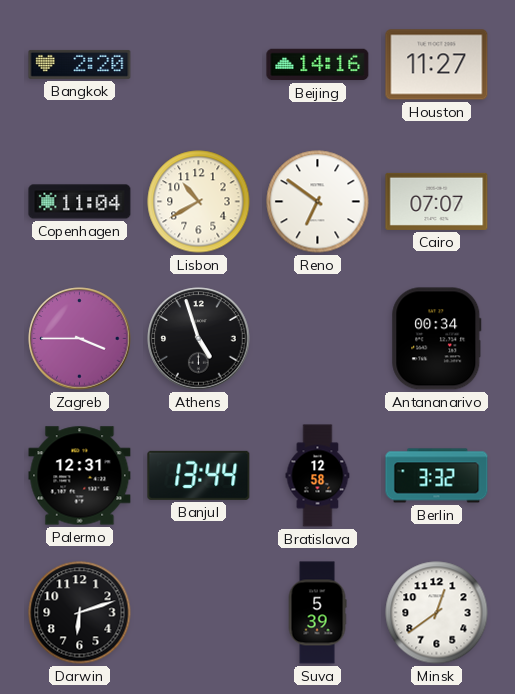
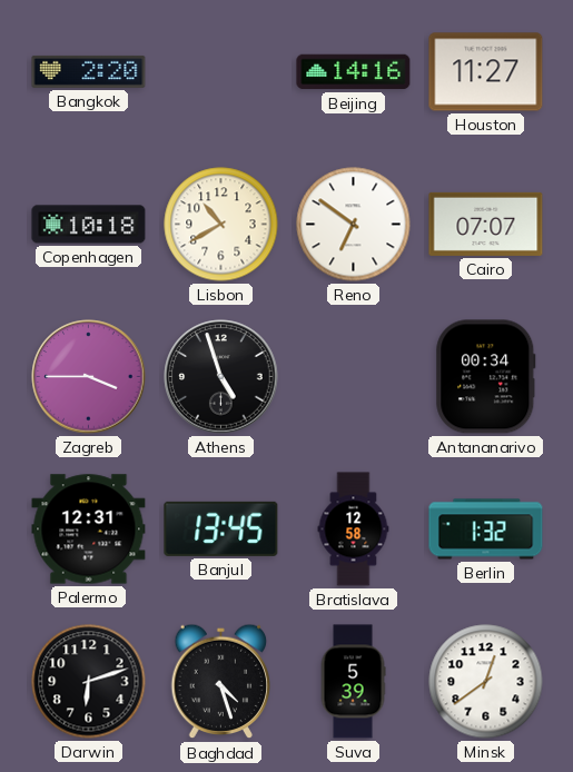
Copenhagen: 11:04 -> 10:18 (89, 225)
Banjul: 13:44 -> 13:45 (221, 528)
Berlin: 3:32 -> 1:32 (486, 529)
Baghdad: none -> 4:27 (221, 682)
